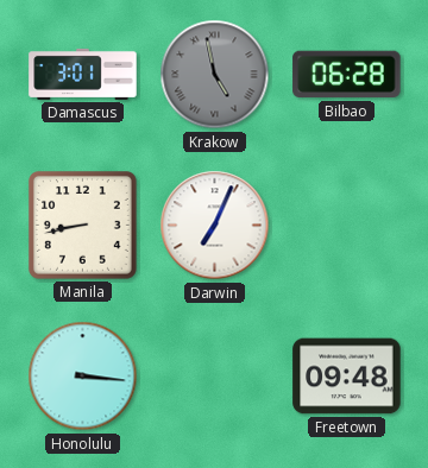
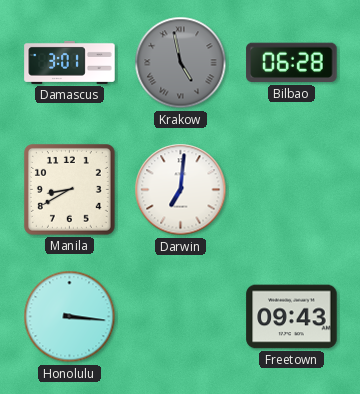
Manila: 8:43 -> 8:40 (69, 189)
Darwin: 7:04 -> 7:01 (181, 190)
Freetown: 09:48 -> 09:43 (292, 317)
